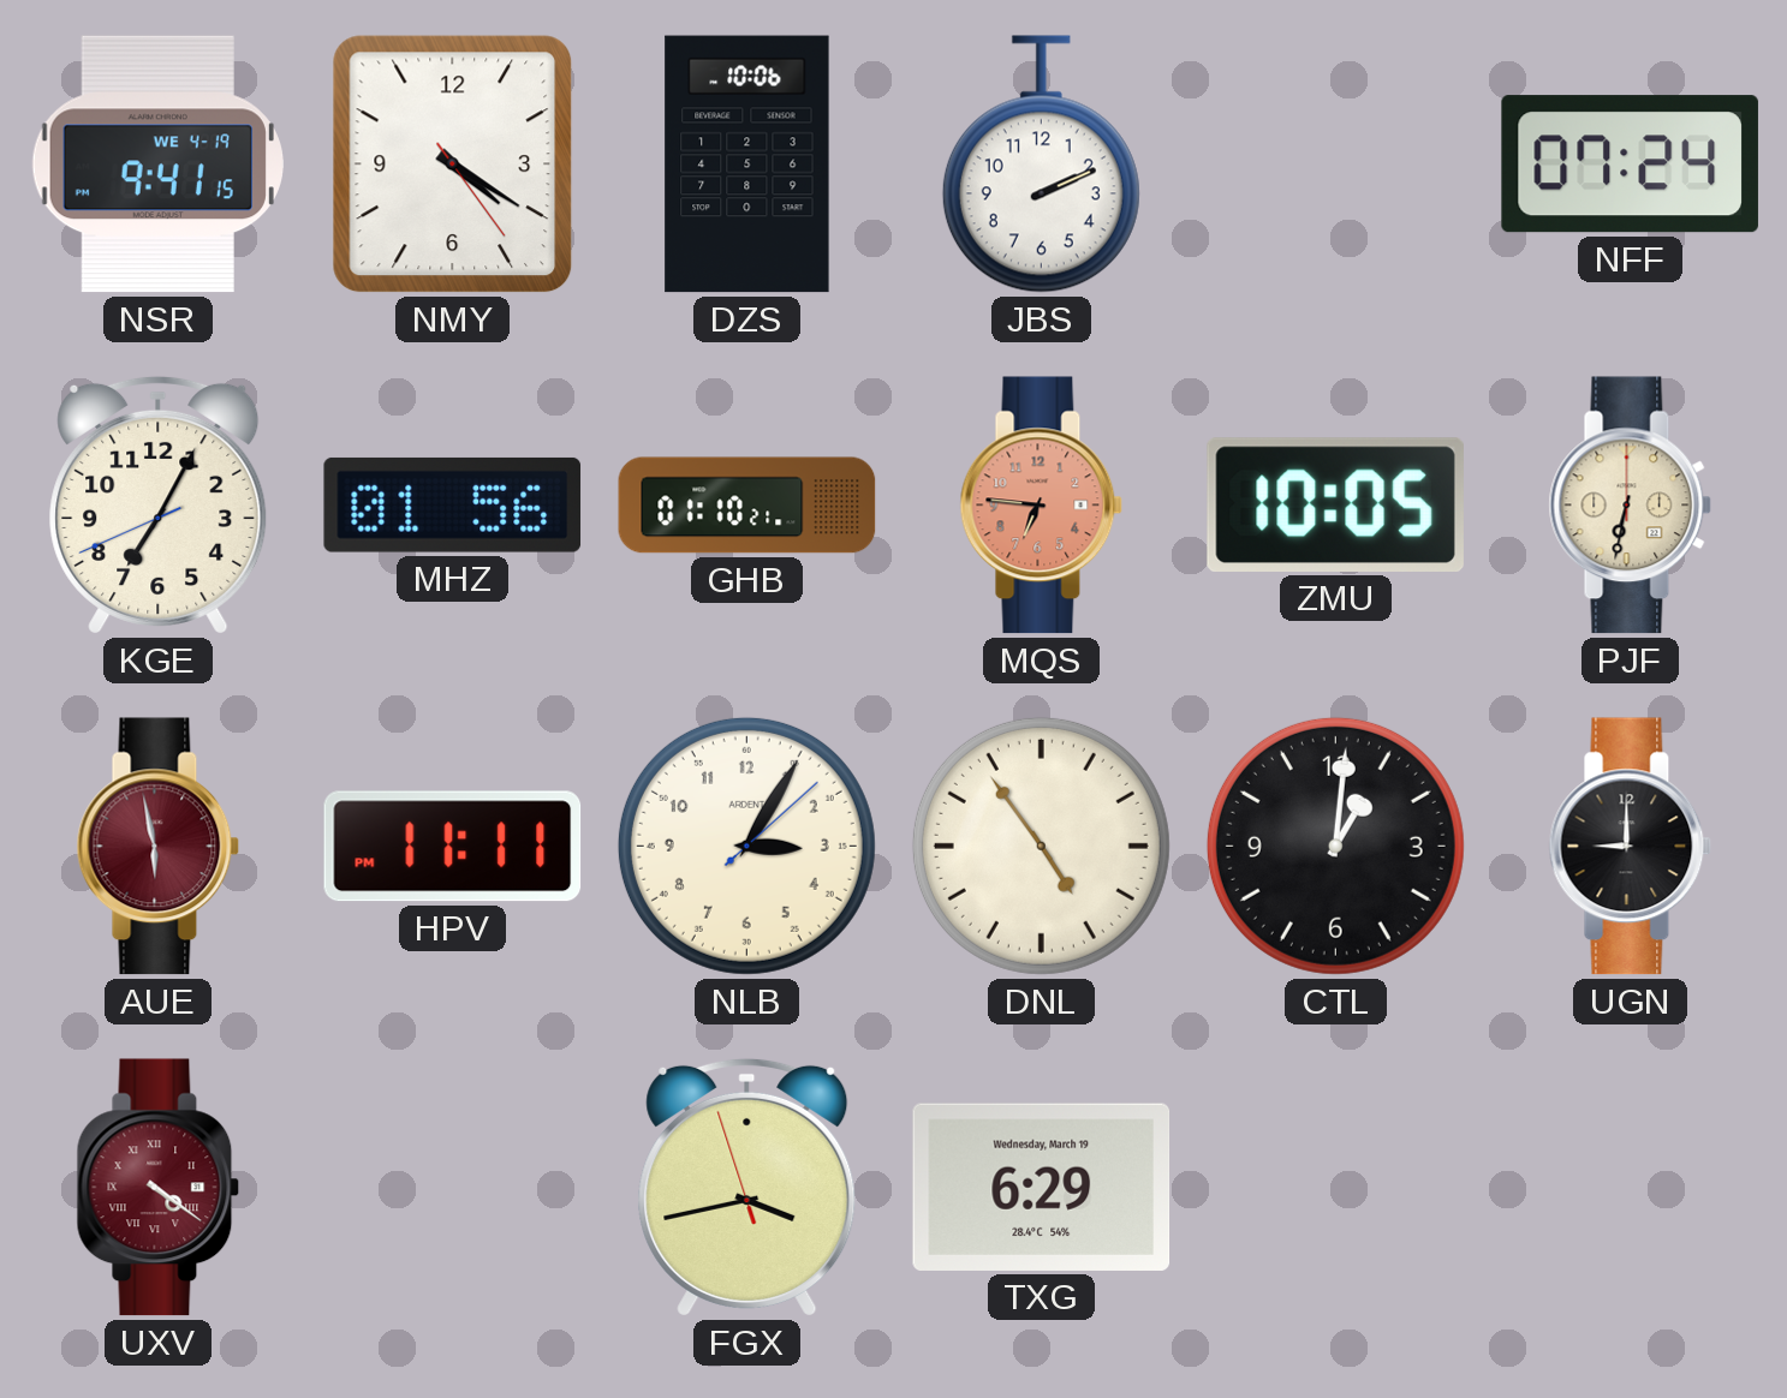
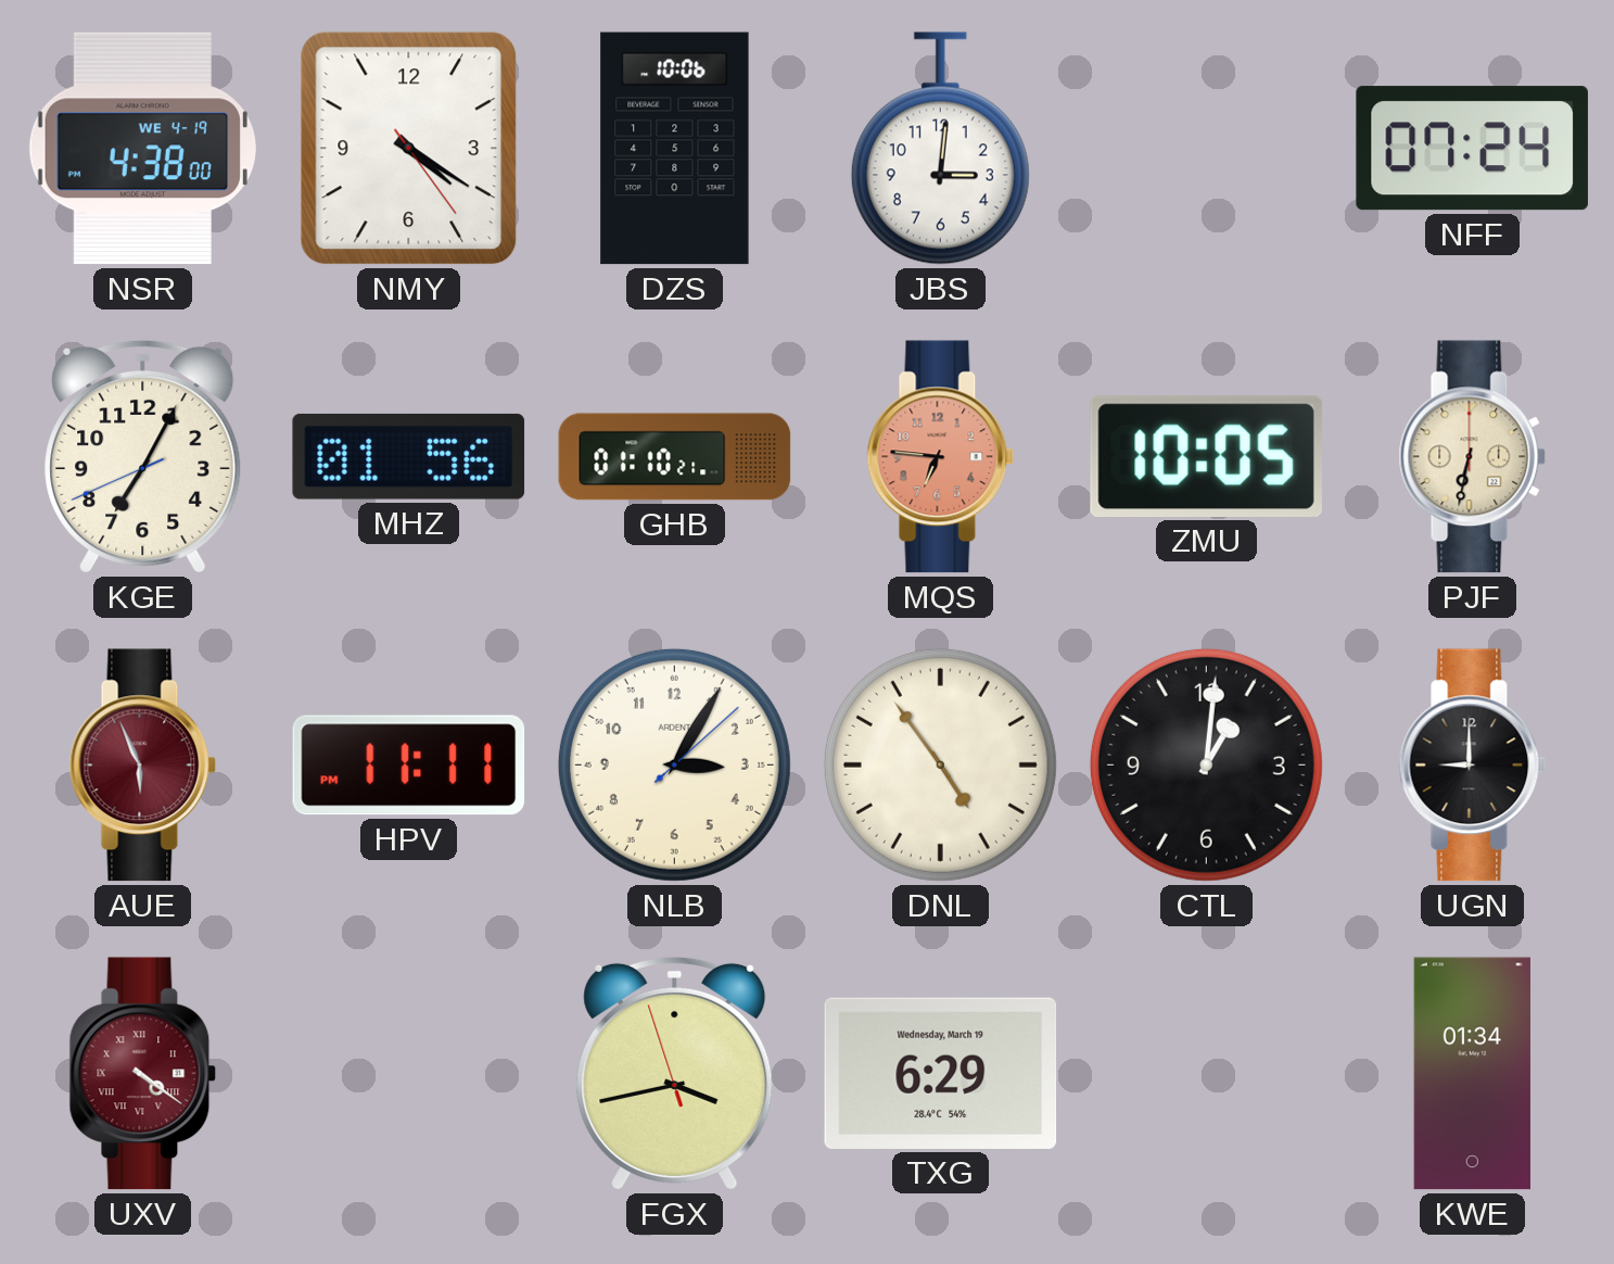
NSR: 9:41 -> 4:38 (142, 149)
JBS: 2:11 -> 3:01 (940, 149)
AUE: 5:58 -> 5:56 (143, 766)
KWE: none -> 01:34 (1472, 1074)
